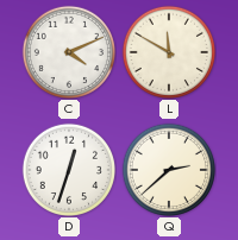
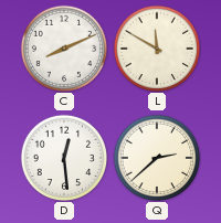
C: 4:11 -> 8:11 (63, 47)
D: 12:33 -> 12:29 (63, 157)
